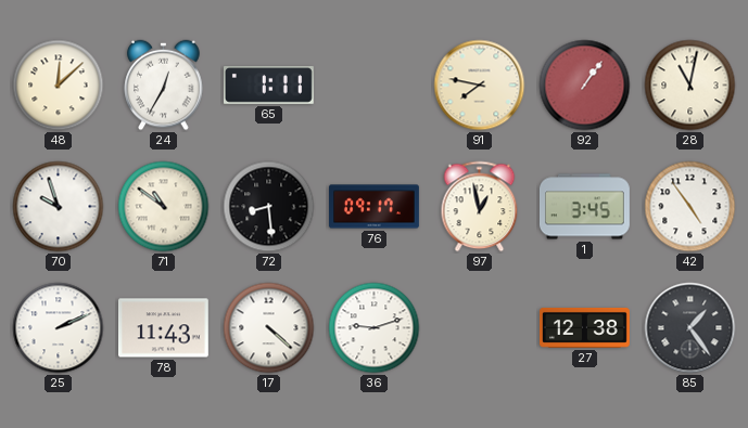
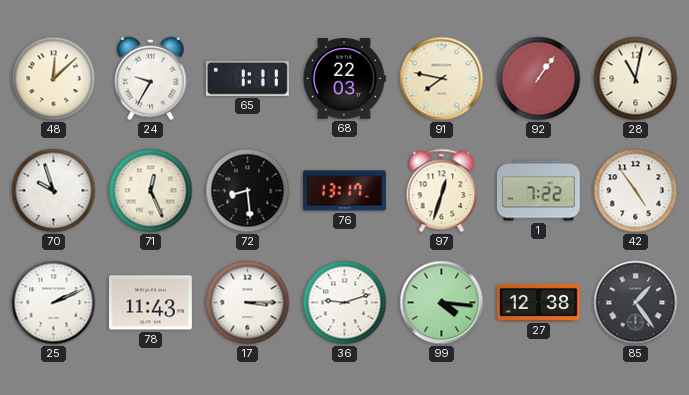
24: 12:35 -> 9:35 (151, 79)
68: none -> 22:03 (345, 79)
71: 10:51 -> 12:26 (151, 191)
76: 09:17 -> 13:17 (345, 191)
97: 12:58 -> 12:33 (442, 191)
1: 3:45 -> 7:22 (538, 191)
17: 4:22 -> 3:15 (248, 303)
99: none -> 4:16 (442, 303)
